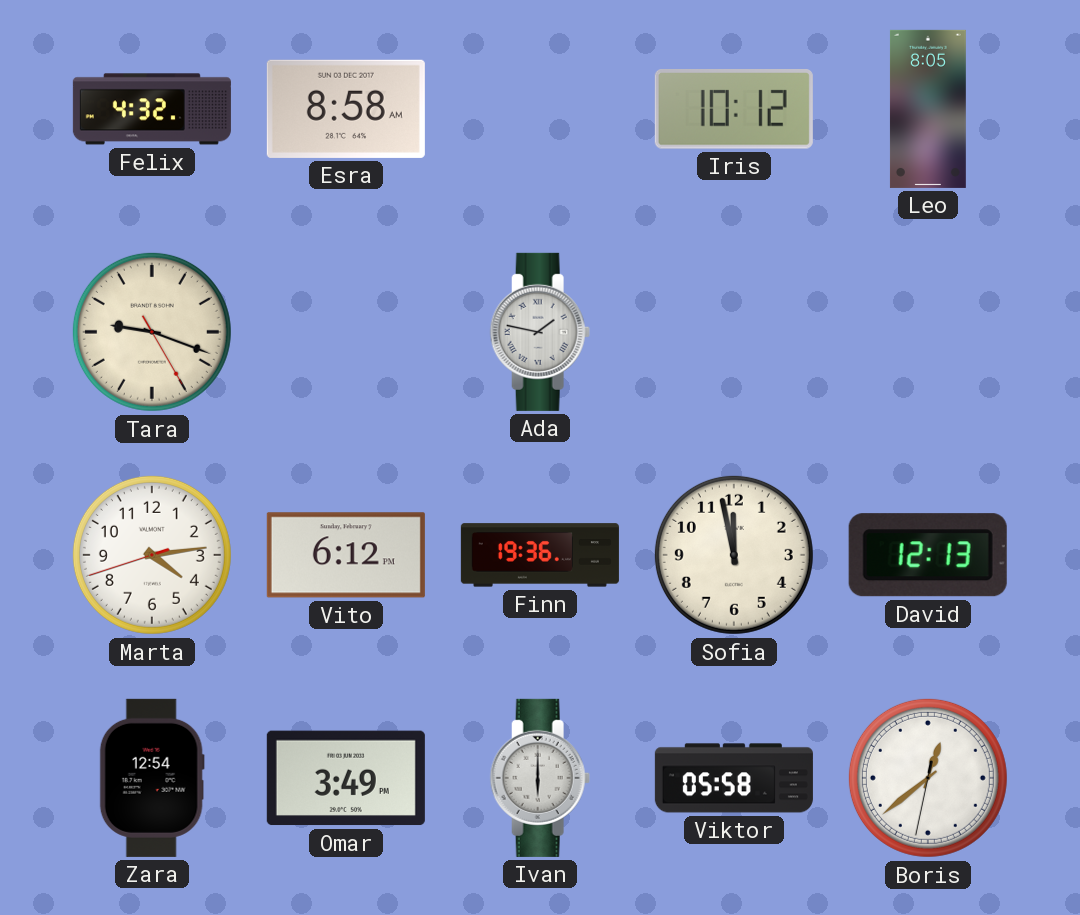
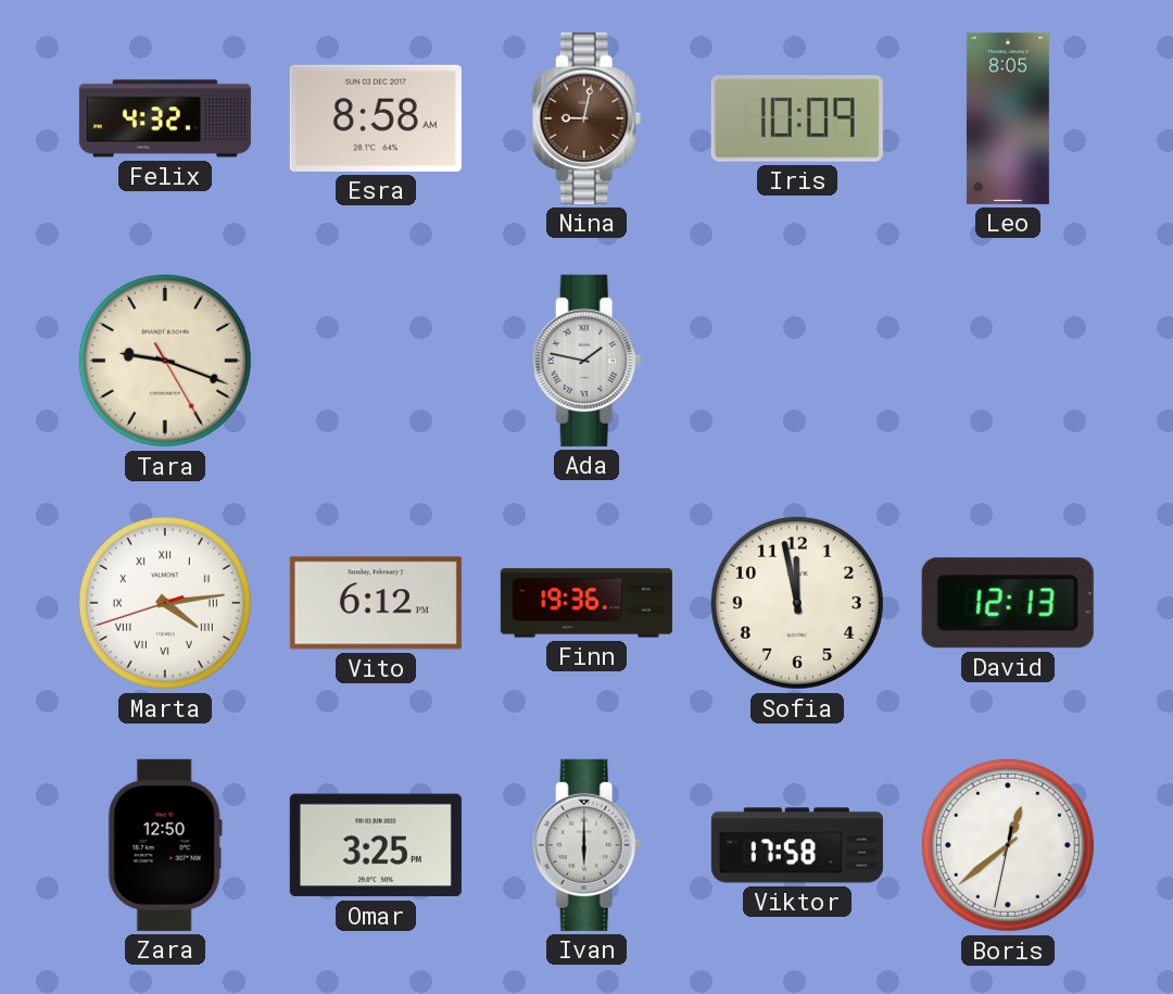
Nina: none -> 9:02 (586, 118)
Iris: 10:12 -> 10:09 (797, 119)
Marta numerals: Arabic -> Roman (165, 603)
Zara: 12:54 -> 12:50 (165, 845)
Omar: 3:49 -> 3:25 (376, 845)
Viktor: 05:58 -> 17:58 (797, 845)
